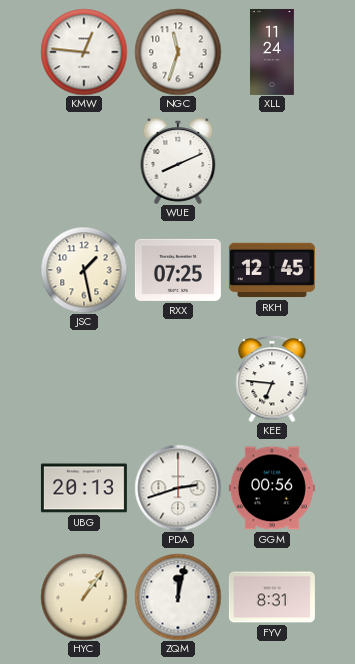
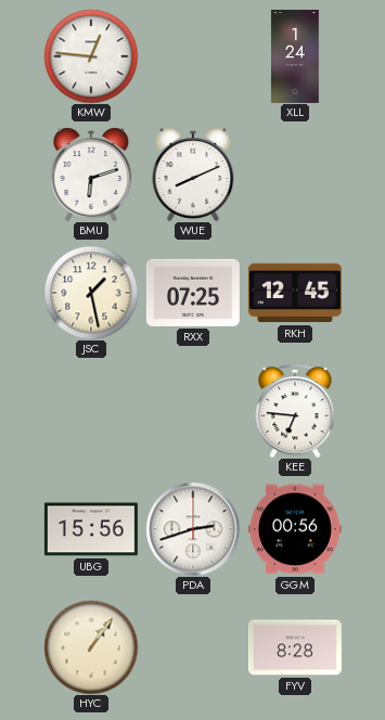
NGC: 11:33 -> none (178, 52)
XLL: 11:24 -> 1:24 (295, 56)
BMU: none -> 6:12 (91, 175)
UBG: 20:13 -> 15:56 (91, 529)
ZQM: 12:02 -> none (178, 597)
FYV: 8:31 -> 8:28 (295, 647)
